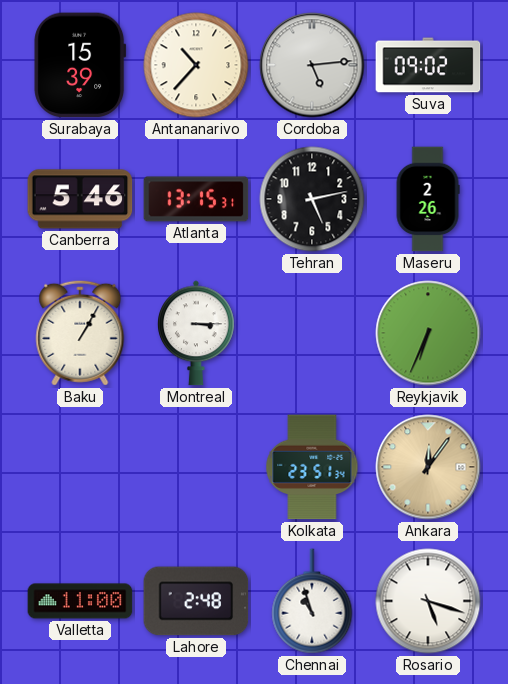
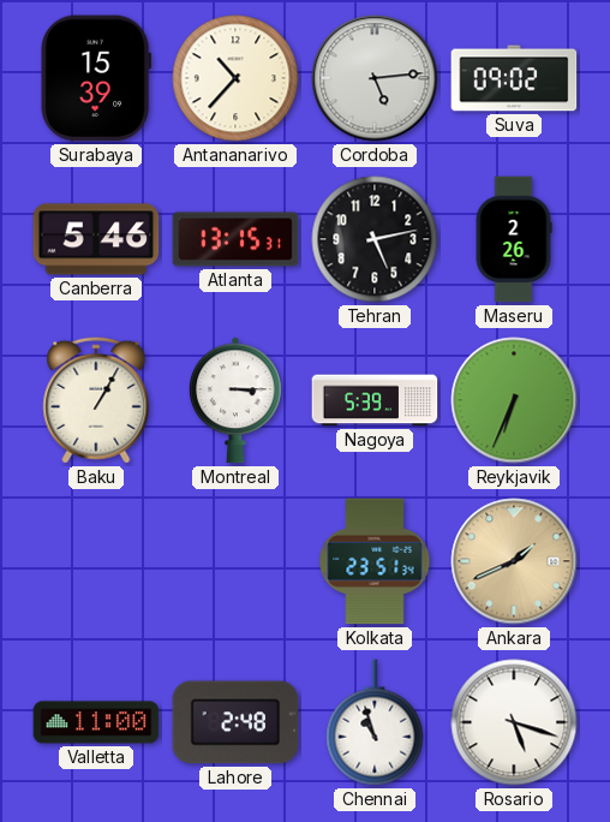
Nagoya: none -> 5:39 (375, 400)
Ankara: 12:06 -> 1:41 (514, 561)
